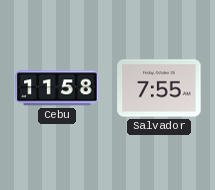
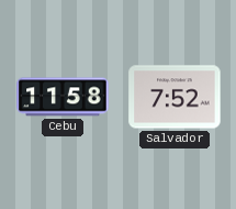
Salvador: 7:55 -> 7:52 (175, 97)
